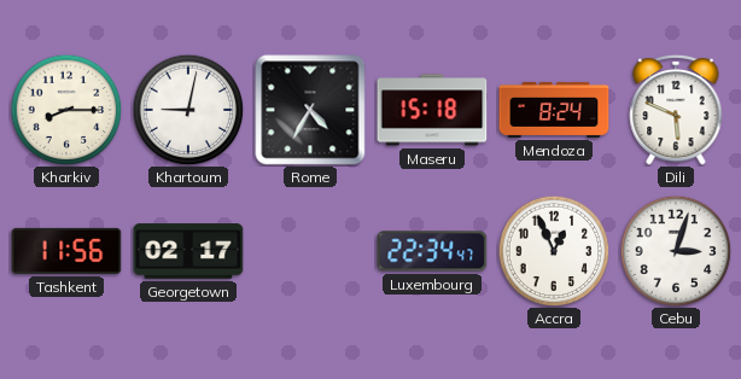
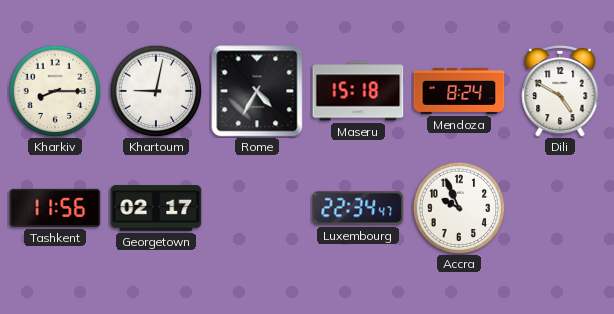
Dili: 5:49 -> 4:50 (560, 91)
Accra: 12:56 -> 9:56 (459, 208)
Cebu: 3:03 -> none (676, 251)
